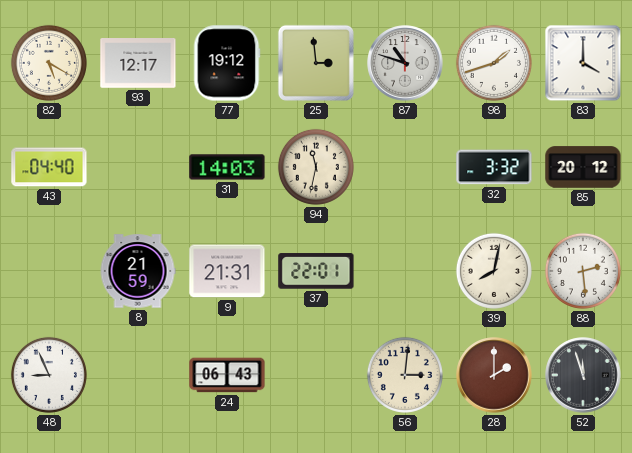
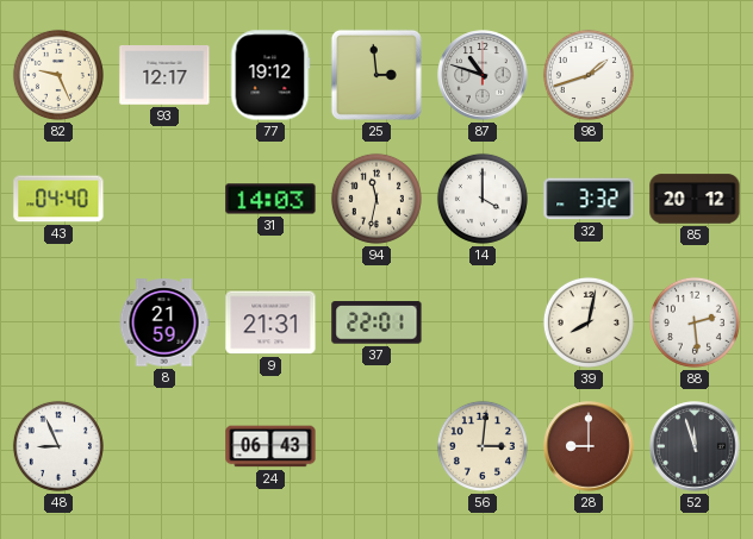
82: 5:20 -> 9:26 (58, 75)
83: 4:00 -> none (583, 63)
14: none -> 4:00 (483, 199)
28: 2:00 -> 9:00 (589, 446)
